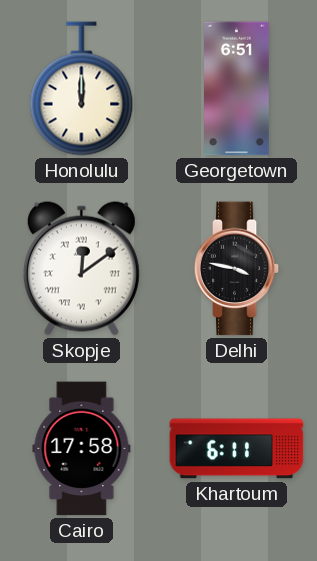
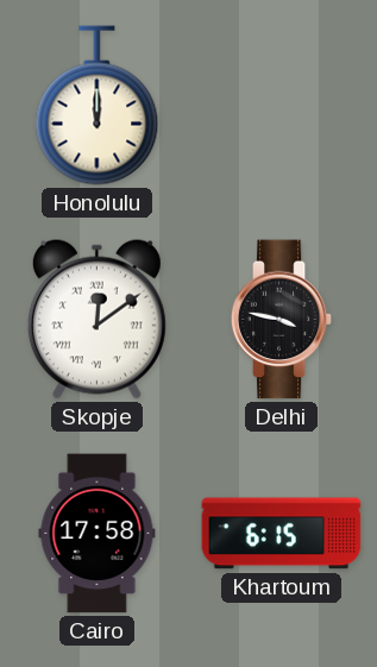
Georgetown: 6:51 -> none (237, 89)
Khartoum: 6:11 -> 6:15 (282, 534)
